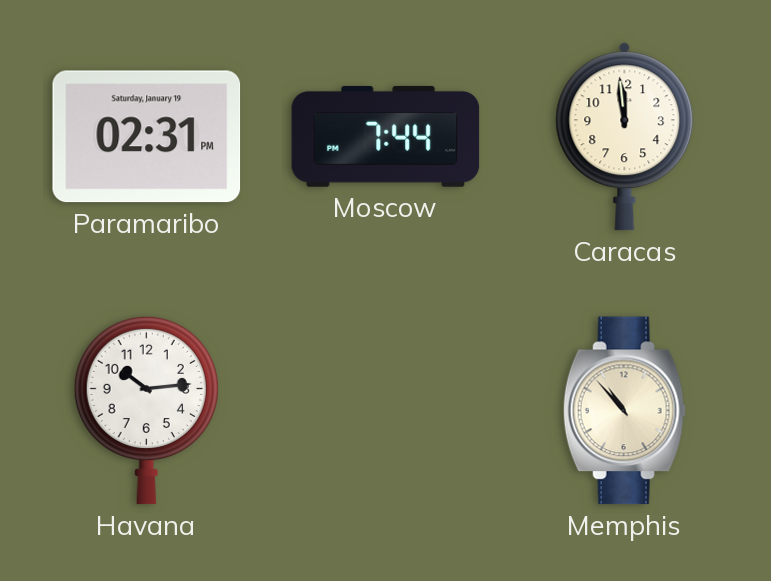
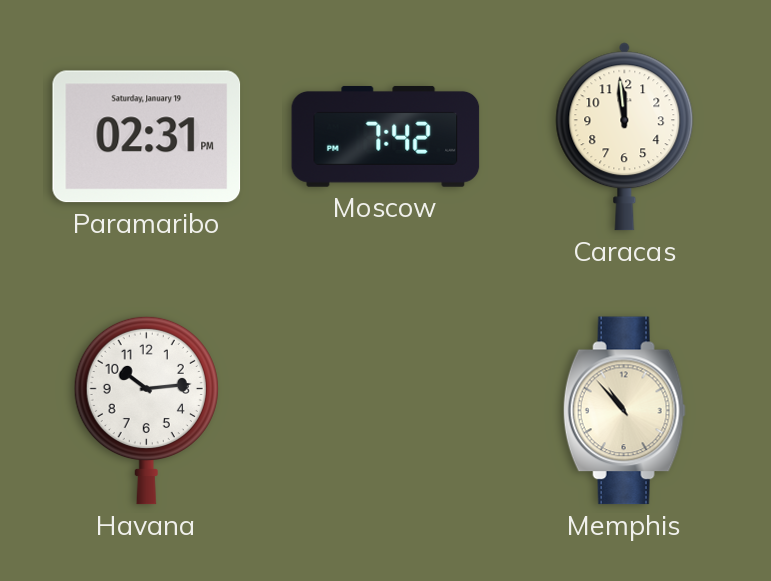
Moscow: 7:44 -> 7:42 (386, 136)
